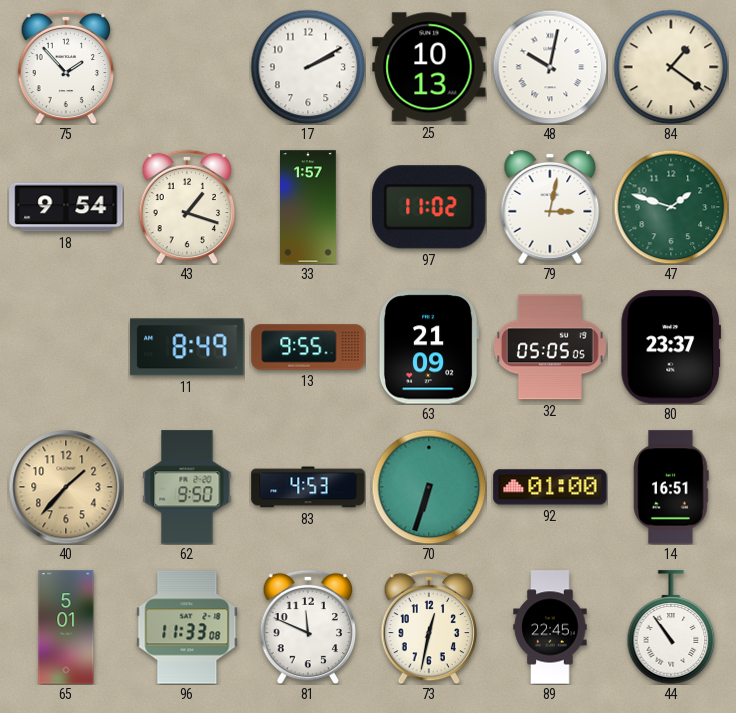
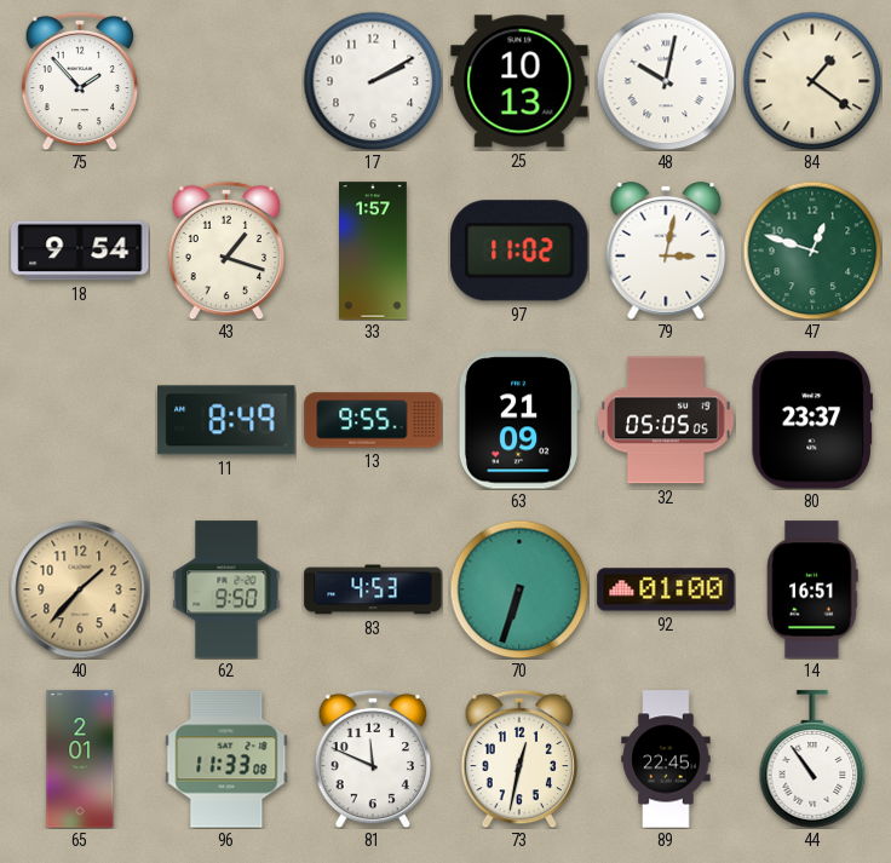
47: 1:48 -> 12:48 (812, 251)
65: 5:01 -> 2:01 (80, 759)
